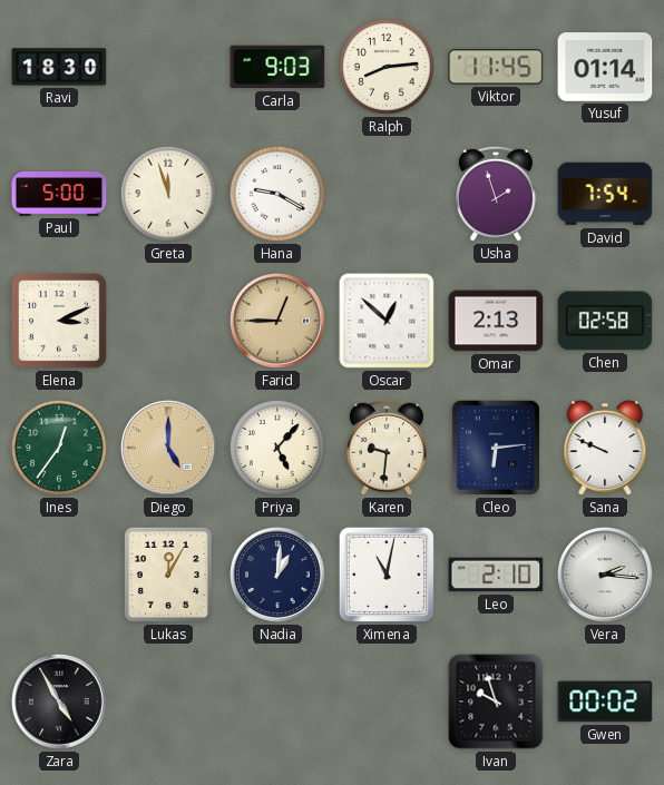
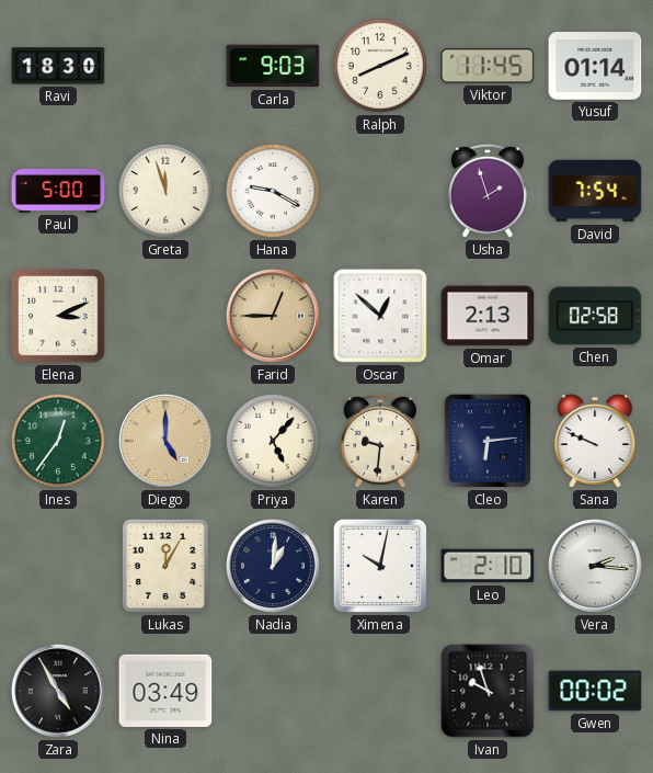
Ralph: 8:14 -> 8:11 (380, 66)
Ximena: 11:02 -> 10:02 (380, 566)
Nina: none -> 03:49 (165, 691)
